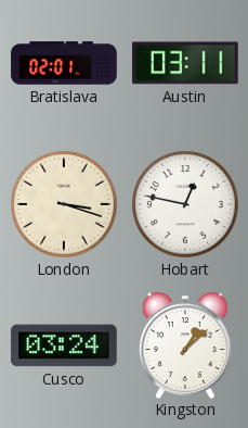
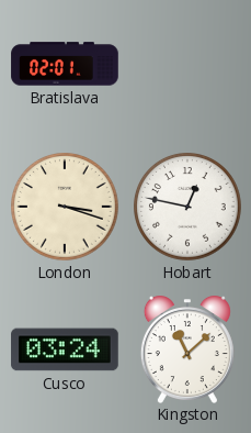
Austin: 03:11 -> none (186, 63)
Kingston: 1:08 -> 11:08 (187, 349)
